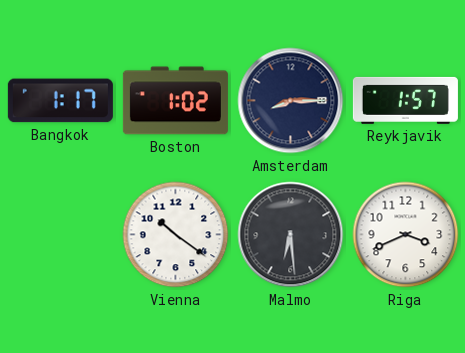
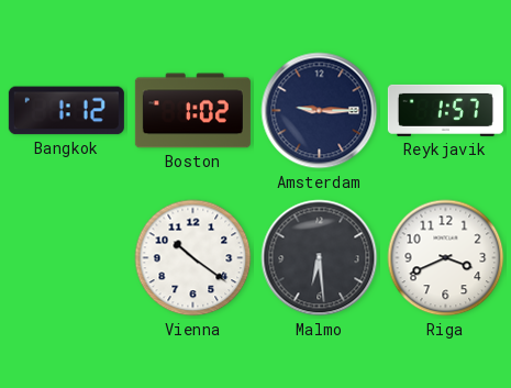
Bangkok: 1:17 -> 1:12 (66, 111)
Amsterdam: 8:15 -> 9:15 (320, 111)
